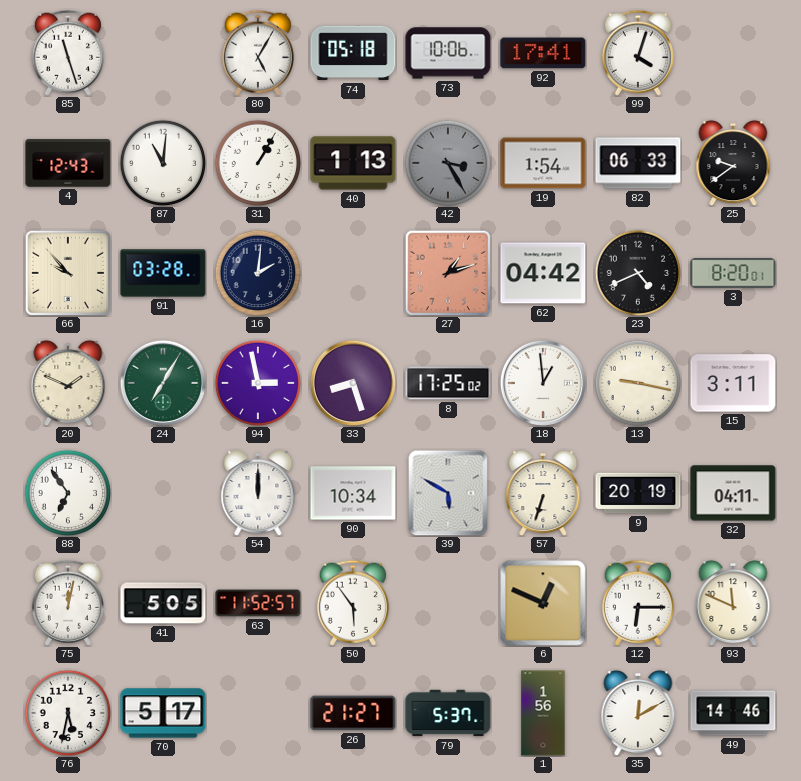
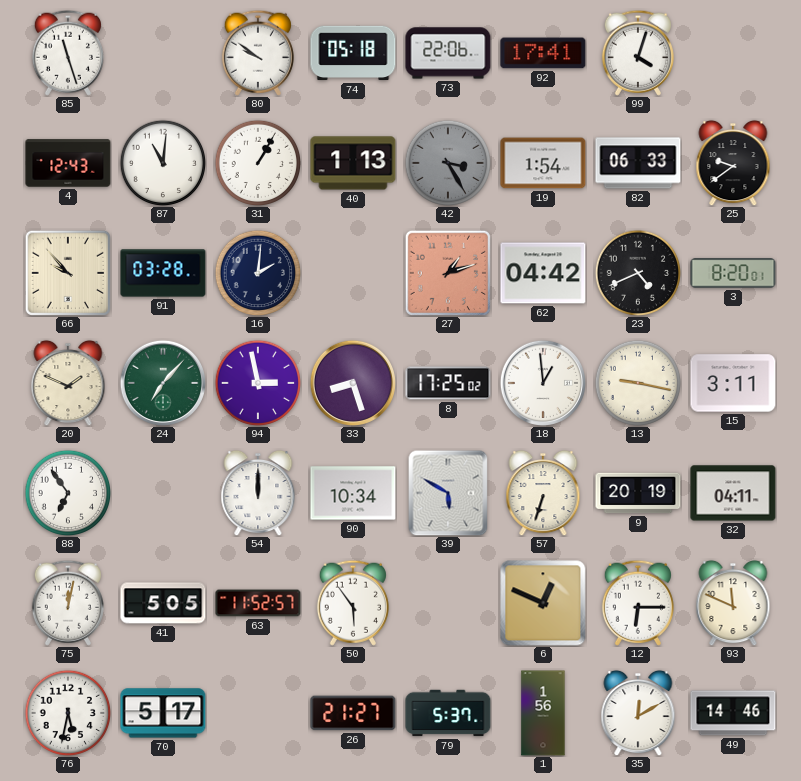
80: 5:05 -> 9:51 (258, 53)
73: 10:06 -> 22:06 (448, 53)
24: 7:05 -> 7:07 (163, 383)
